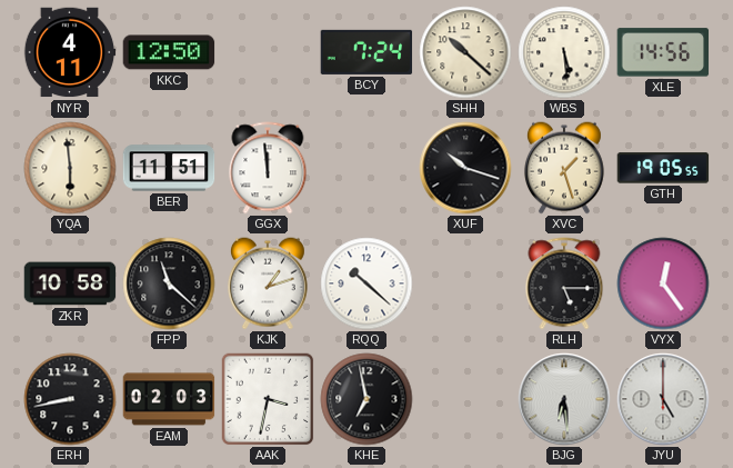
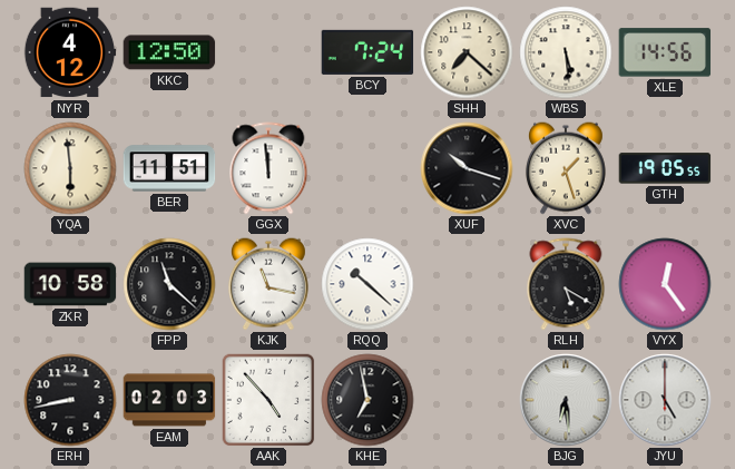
NYR: 4:11 -> 4:12 (70, 52)
SHH: 10:22 -> 7:22 (467, 52)
KJK: 1:12 -> 11:17 (268, 284)
RLH: 5:15 -> 5:20 (566, 284)
AAK: 3:32 -> 4:53 (268, 400)
